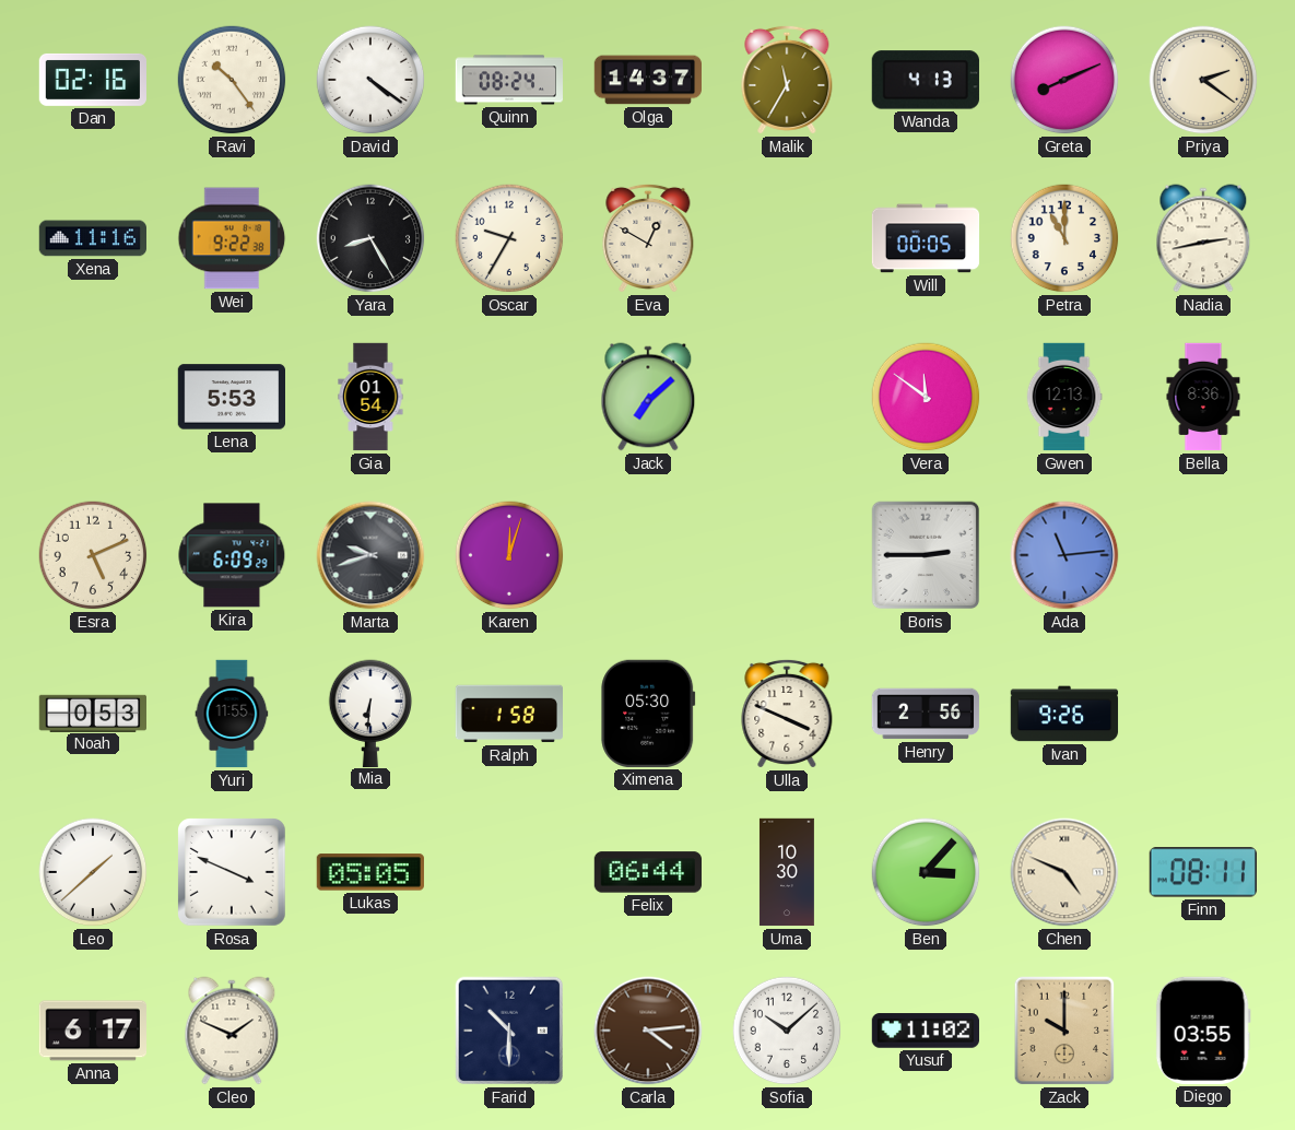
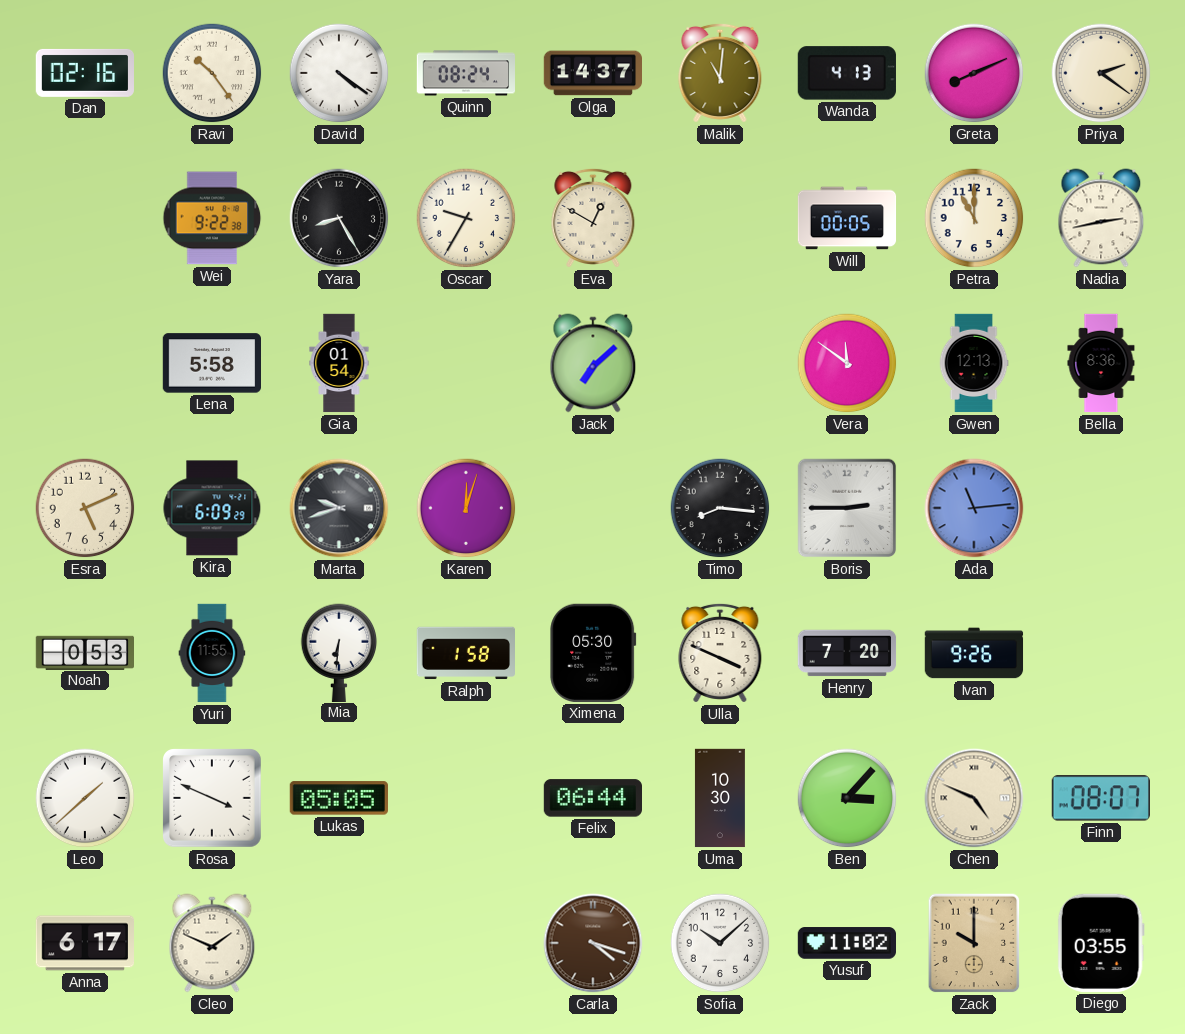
Malik: 11:35 -> 11:01 (720, 73)
Xena: 11:16 -> none (92, 238)
Lena: 5:53 -> 5:58 (211, 363)
Timo: none -> 8:16 (720, 508)
Henry: 2:56 -> 7:20 (847, 653)
Finn: 08:11 -> 08:07 (1101, 798)
Farid: 10:30 -> none (509, 1031)
Carla: 4:14 -> 4:18 (593, 943)
